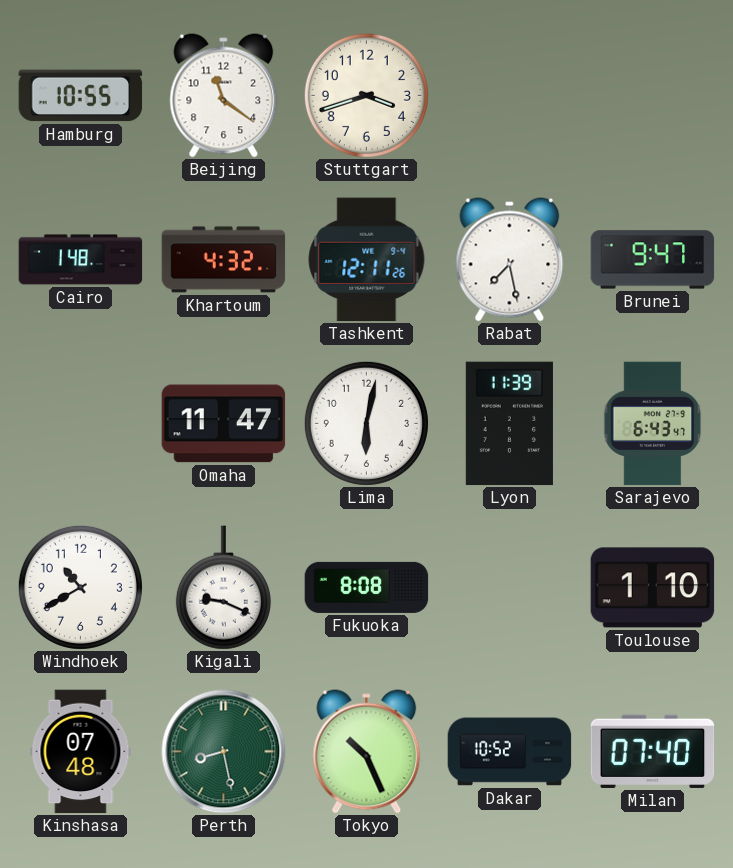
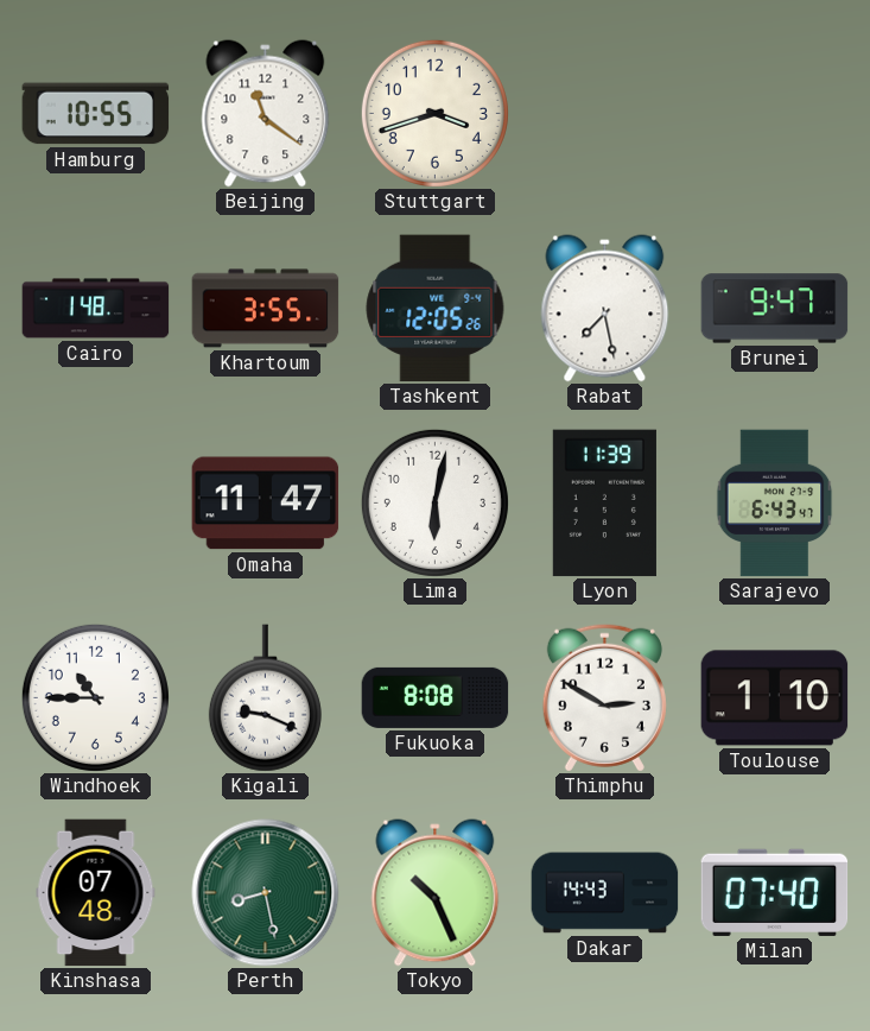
Khartoum: 4:32 -> 3:55 (266, 309)
Tashkent: 12:11 -> 12:05 (436, 309)
Windhoek: 10:40 -> 10:45 (95, 697)
Thimphu: none -> 2:50 (604, 697)
Dakar: 10:52 -> 14:43 (605, 893)
